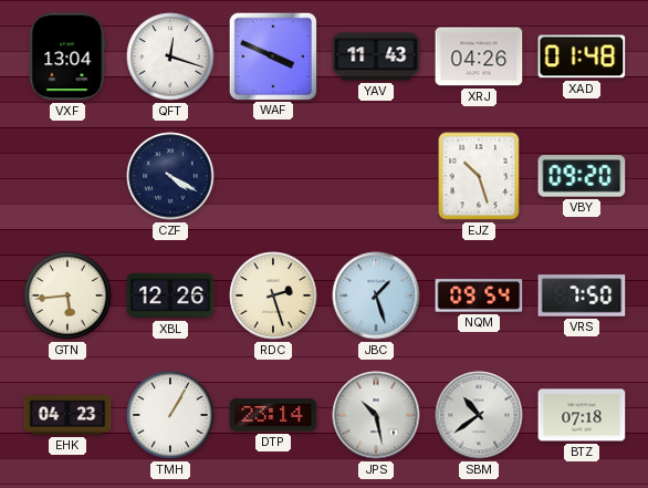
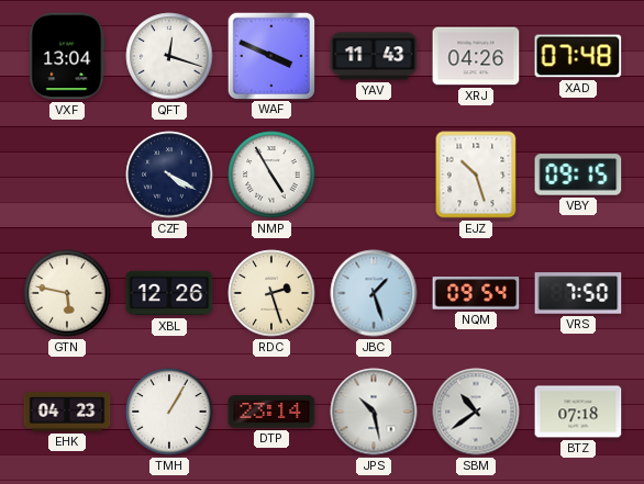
XAD: 01:48 -> 07:48 (578, 56)
NMP: none -> 4:55 (271, 175)
VBY: 09:20 -> 09:15 (578, 175)
GTN: 5:44 -> 5:47 (67, 293)
